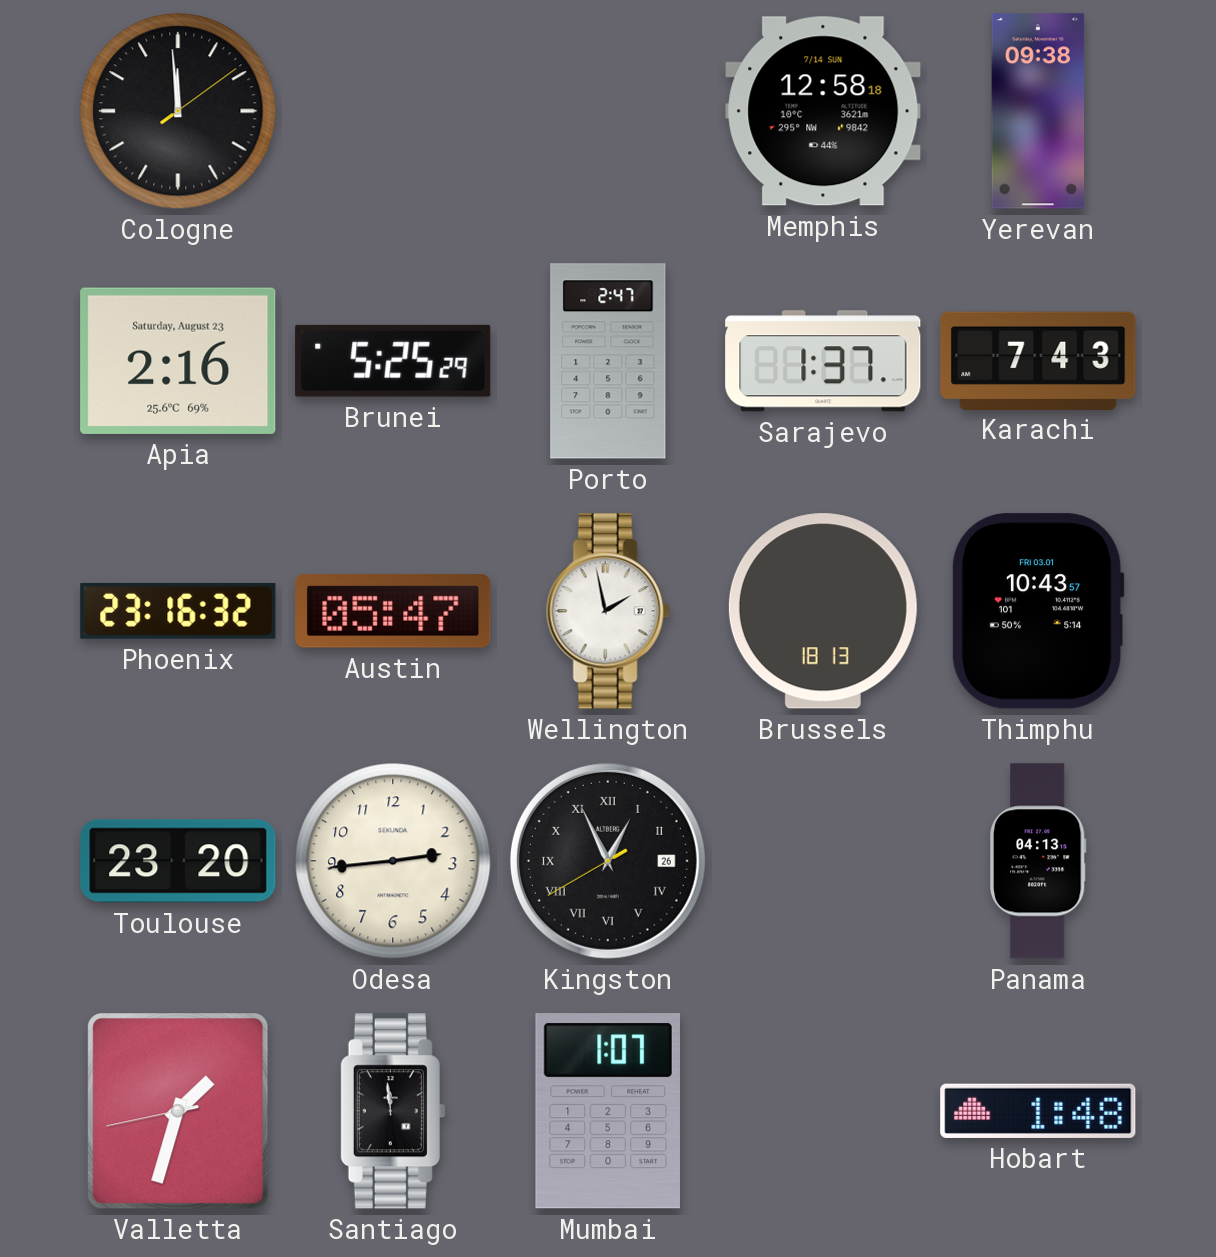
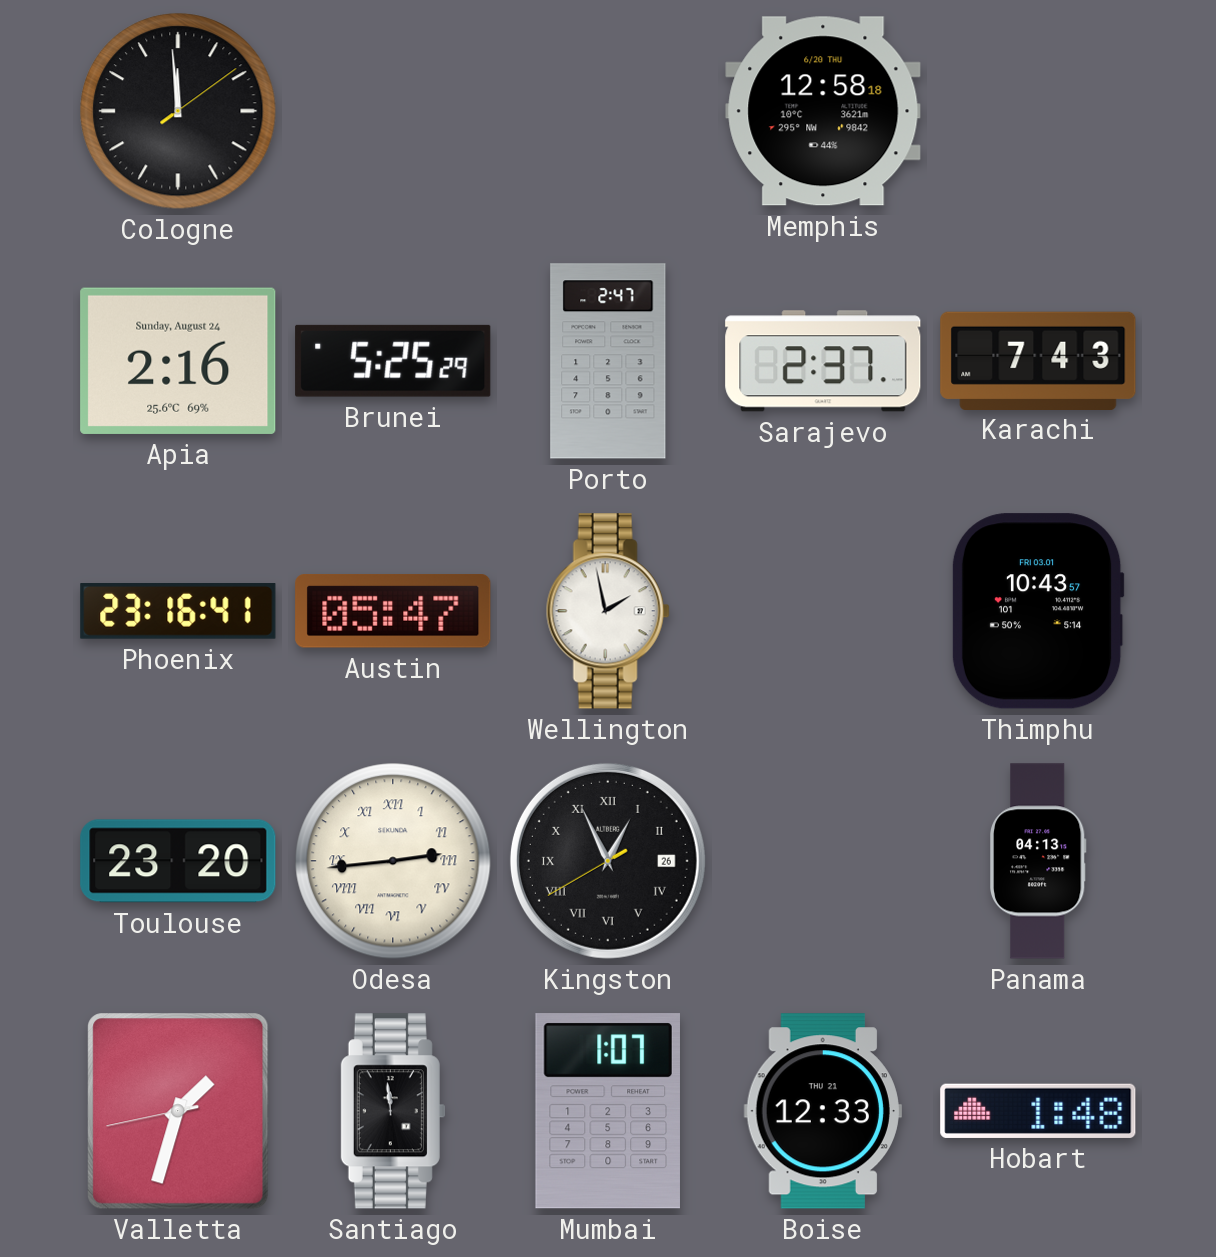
Memphis date: 7/14 SUN -> 6/20 THU (823, 111)
Yerevan: 09:38 -> none (1038, 111)
Apia date: Saturday, August 23 -> Sunday, August 24 (178, 361)
Sarajevo: 1:37 -> 2:37 (823, 361)
Phoenix: 23:16:32 -> 23:16:41 (178, 612)
Brussels: 18:13 -> none (823, 611)
Odesa numerals: Arabic -> Roman (393, 861)
Boise: none -> 12:33 (823, 1111)
